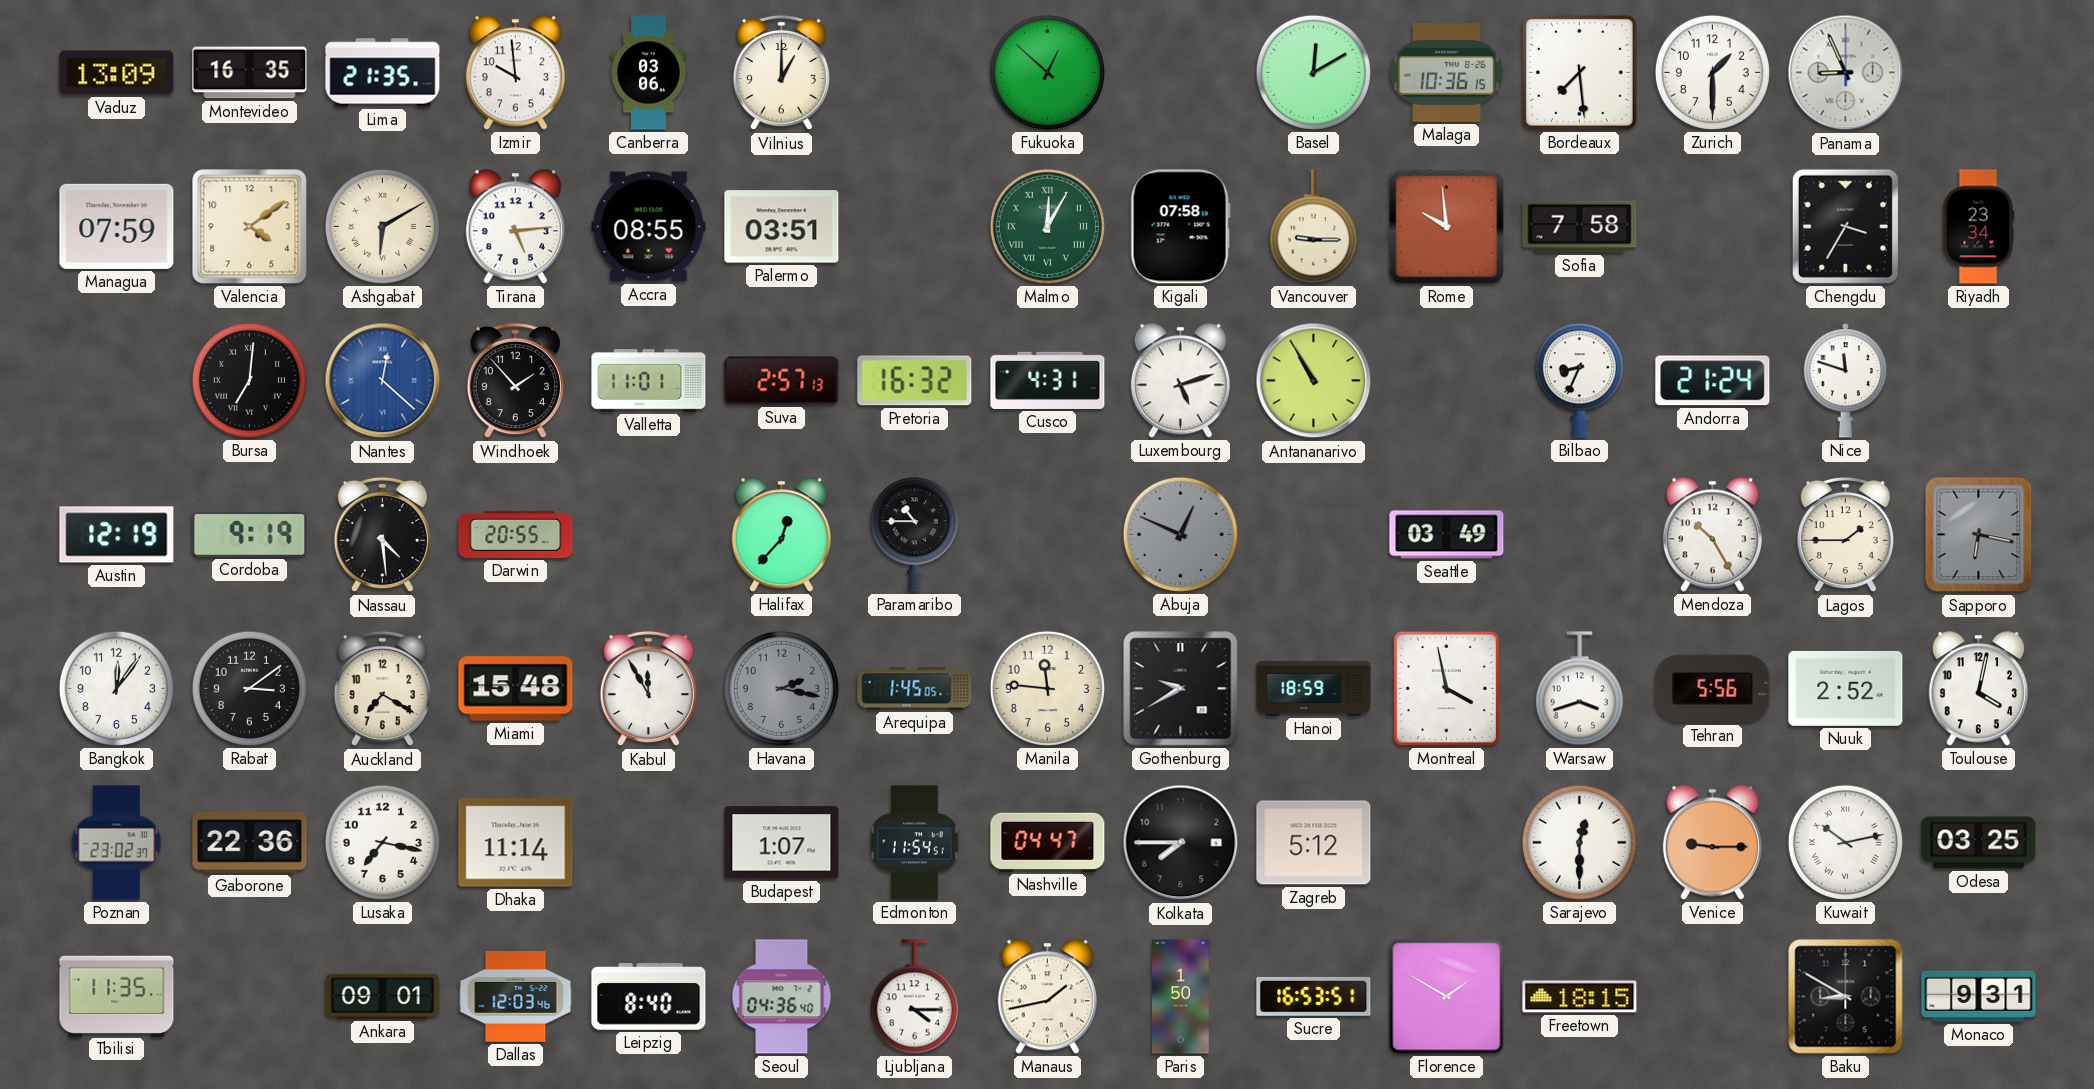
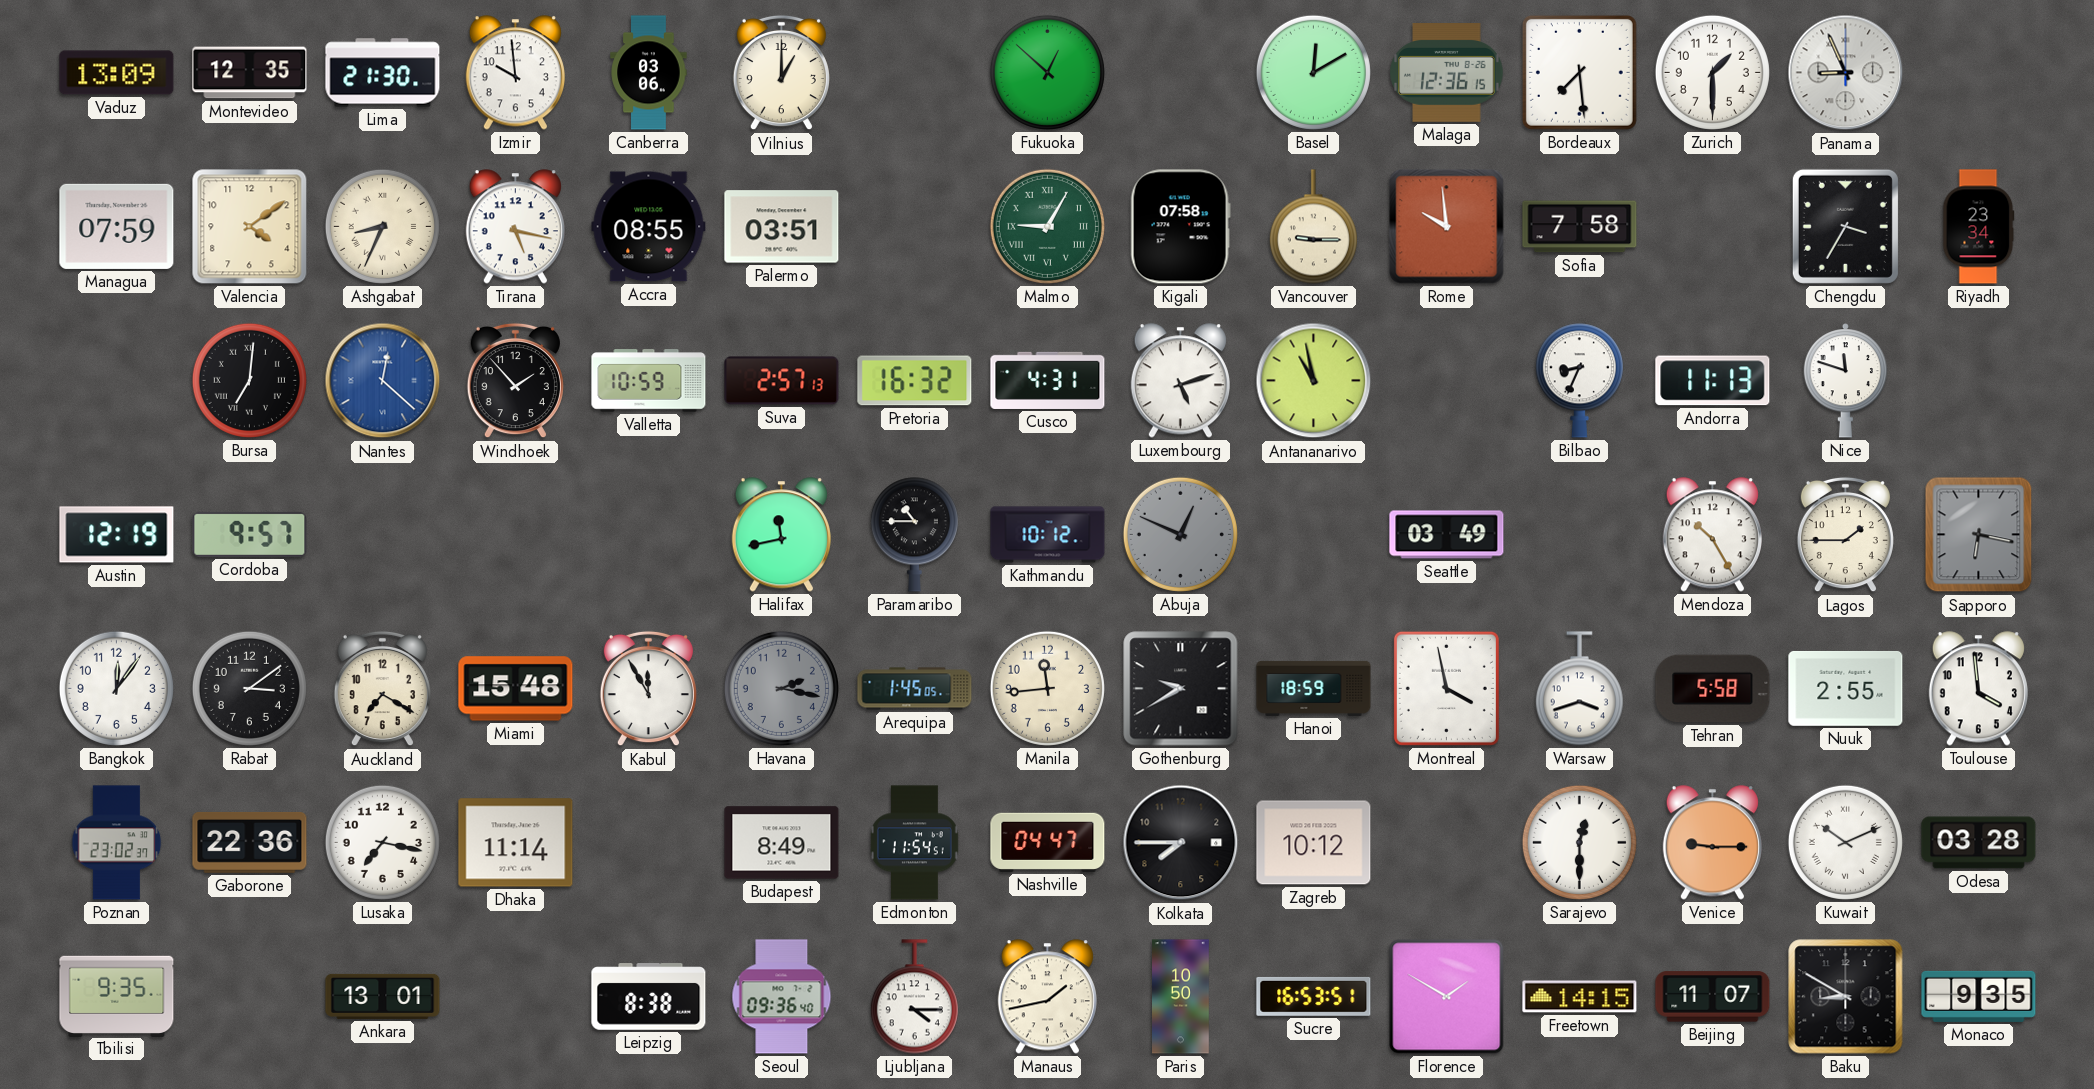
Montevideo: 16:35 -> 12:35 (250, 73)
Lima: 21:35 -> 21:30 (383, 73)
Malaga: 10:36 -> 12:36 (1447, 73)
Ashgabat: 6:10 -> 8:34 (382, 226)
Tirana: 5:14 -> 5:17 (515, 227)
Malmo: 12:05 -> 9:05 (1047, 226)
Valletta: 11:01 -> 10:59 (649, 381)
Antananarivo: 10:55 -> 10:58 (1314, 381)
Andorra: 21:24 -> 11:13 (1713, 381)
Cordoba: 9:19 -> 9:57 (250, 534)
Nassau: 4:29 -> none (382, 535)
Darwin: 20:55 -> none (516, 534)
Halifax: 12:37 -> 11:43 (781, 535)
Kathmandu: none -> 10:12 (1048, 535)
Manila: 11:46 -> 11:44 (1047, 688)
Tehran: 5:56 -> 5:58 (1713, 689)
Nuuk: 2:52 -> 2:55 (1846, 688)
Toulouse: 4:02 -> 3:59 (1978, 689)
Budapest: 1:07 -> 8:49 (782, 843)
Zagreb: 5:12 -> 10:12 (1314, 843)
Kuwait: 10:13 -> 10:11 (1845, 842)
Odesa: 03:25 -> 03:28 (1979, 843)
Tbilisi: 11:35 -> 9:35 (117, 996)
Ankara: 09:01 -> 13:01 (383, 996)
Dallas: 12:03 -> none (516, 997)
Leipzig: 8:40 -> 8:38 (649, 997)
Seoul: 04:36 -> 09:36 (782, 997)
Paris: 1:50 -> 10:50 (1181, 997)
Freetown: 18:15 -> 14:15 (1580, 997)
Beijing: none -> 11:07 (1713, 997)
Monaco: 9:31 -> 9:35 (1979, 996)
